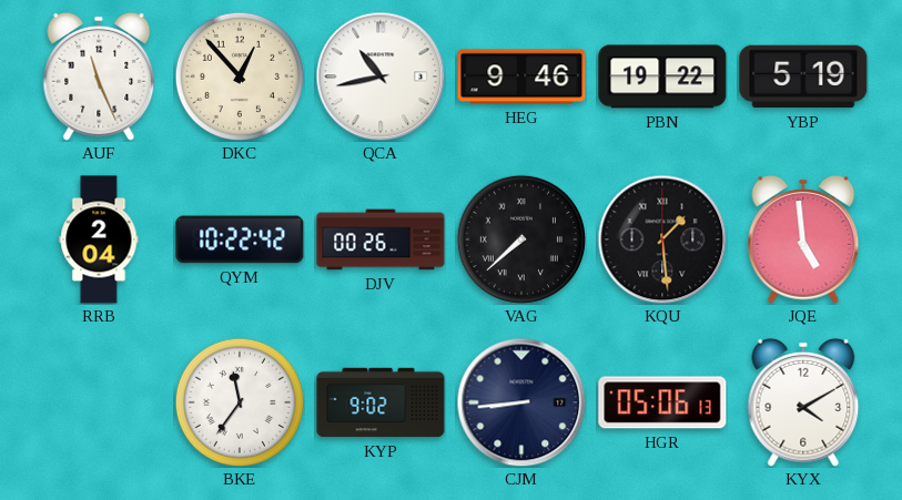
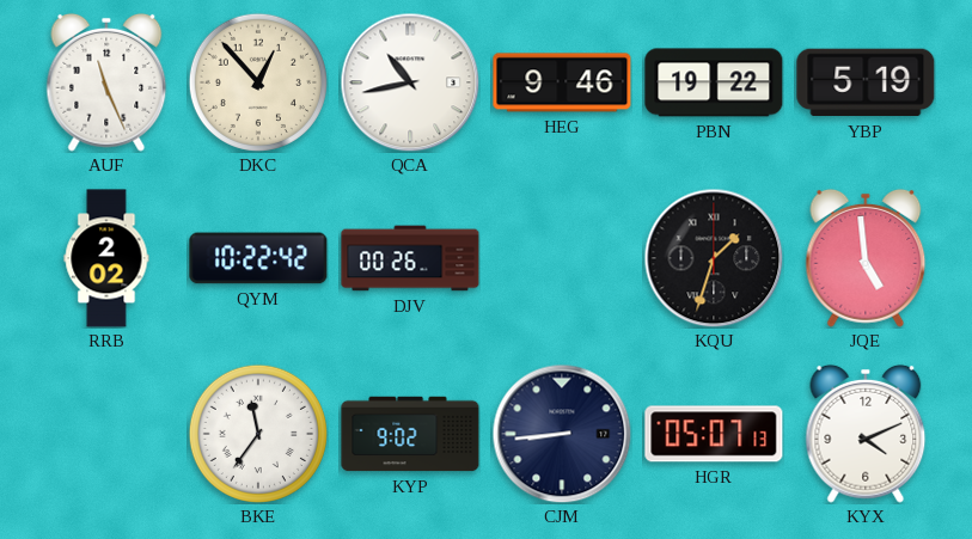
RRB: 2:04 -> 2:02 (106, 258)
VAG: 7:38 -> none (521, 239)
KQU: 1:29 -> 1:33 (714, 258)
HGR: 05:06 -> 05:07 (714, 434)
KYX: 4:10 -> 4:11 (866, 434)
